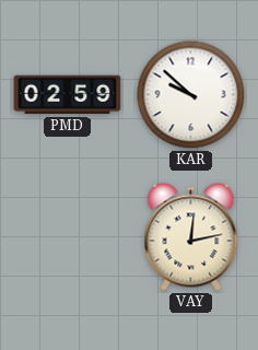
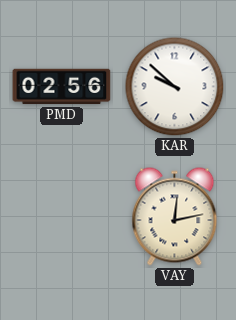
PMD: 02:59 -> 02:56 (62, 87)
